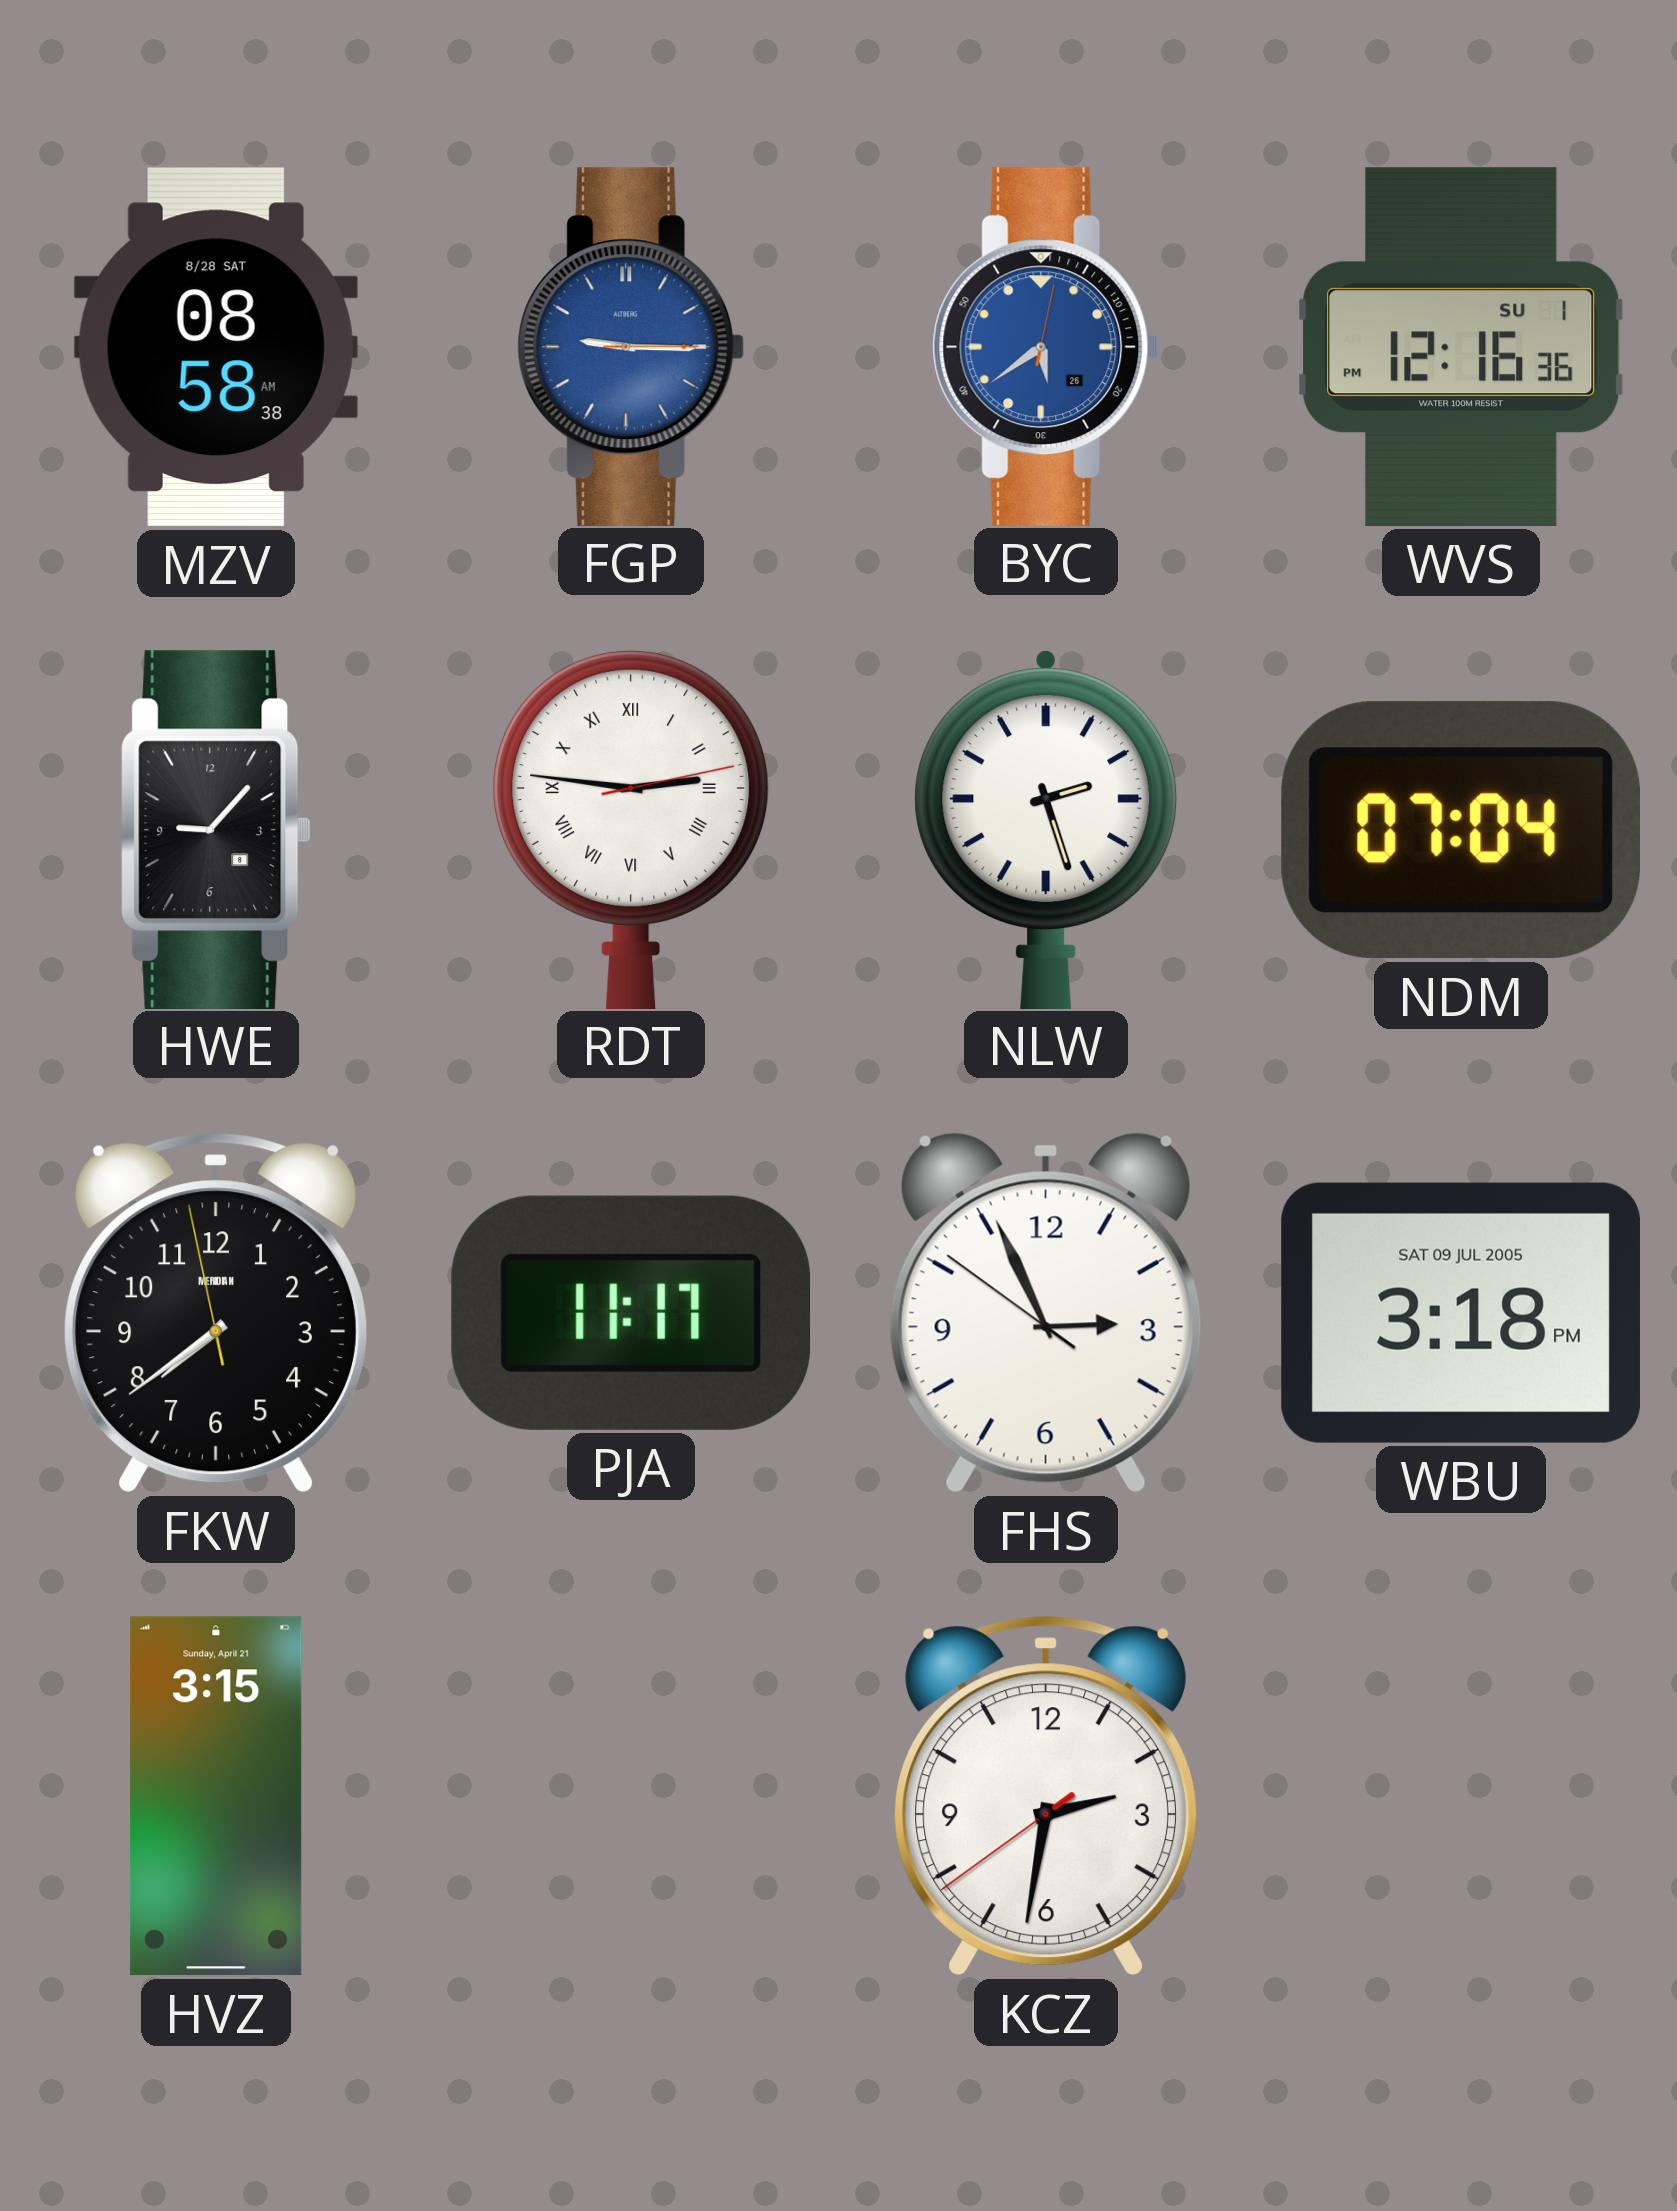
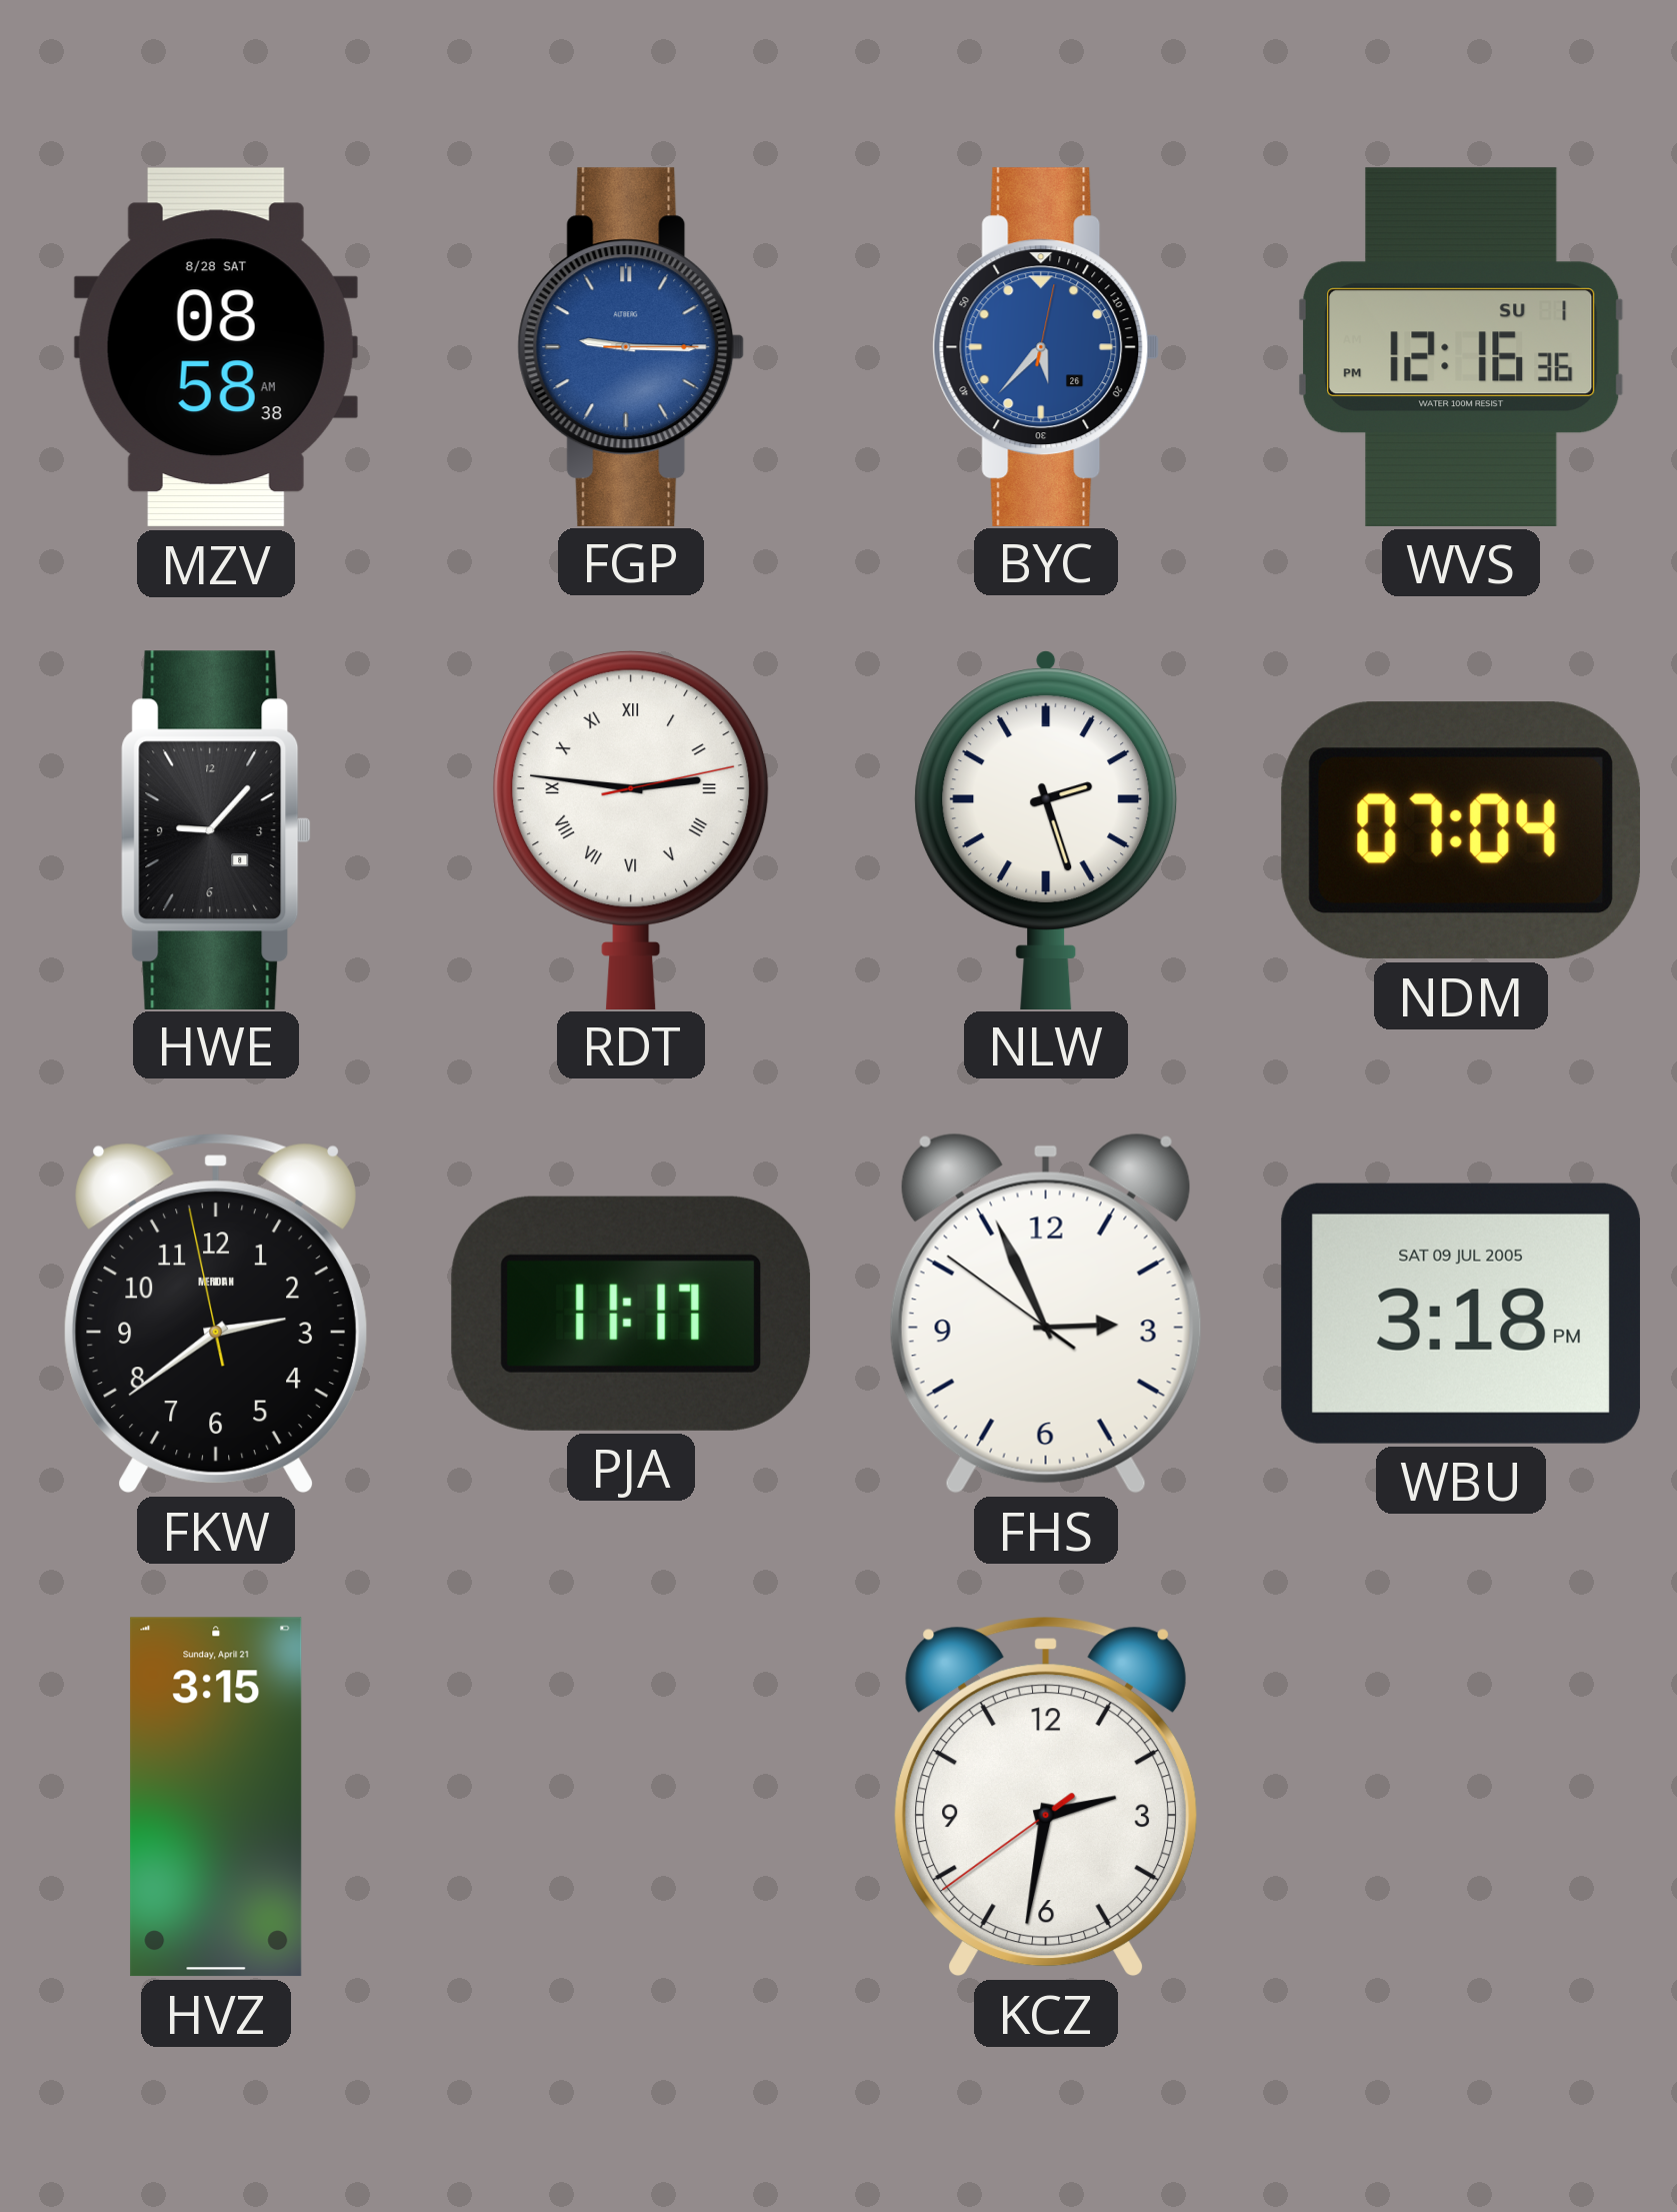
BYC: 5:39 -> 5:37 (1046, 346)
FKW: 7:38 -> 2:38 (215, 1314)
